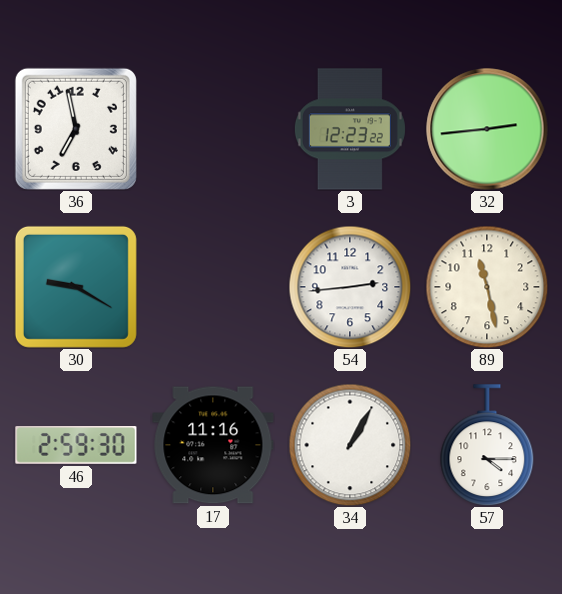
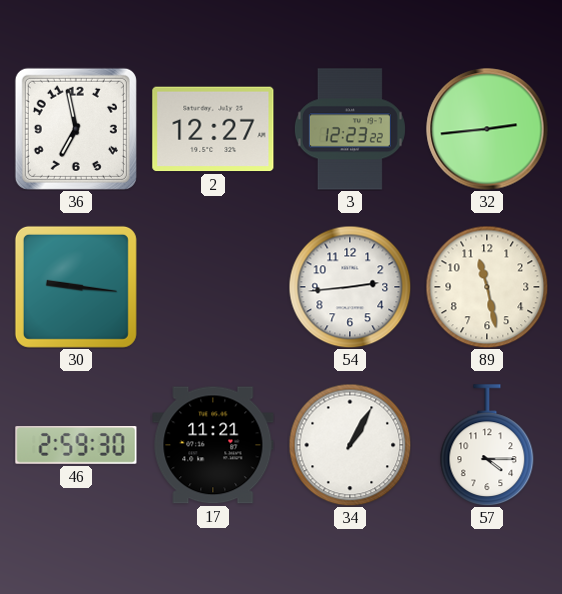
2: none -> 12:27 (213, 129)
30: 9:20 -> 9:16 (76, 287)
17: 11:16 -> 11:21 (213, 445)
